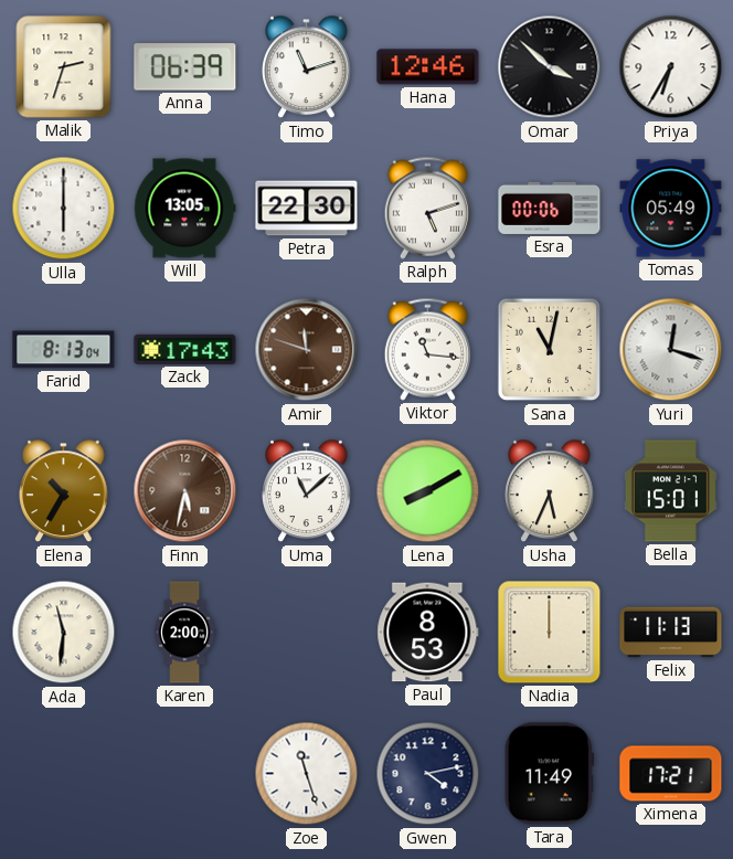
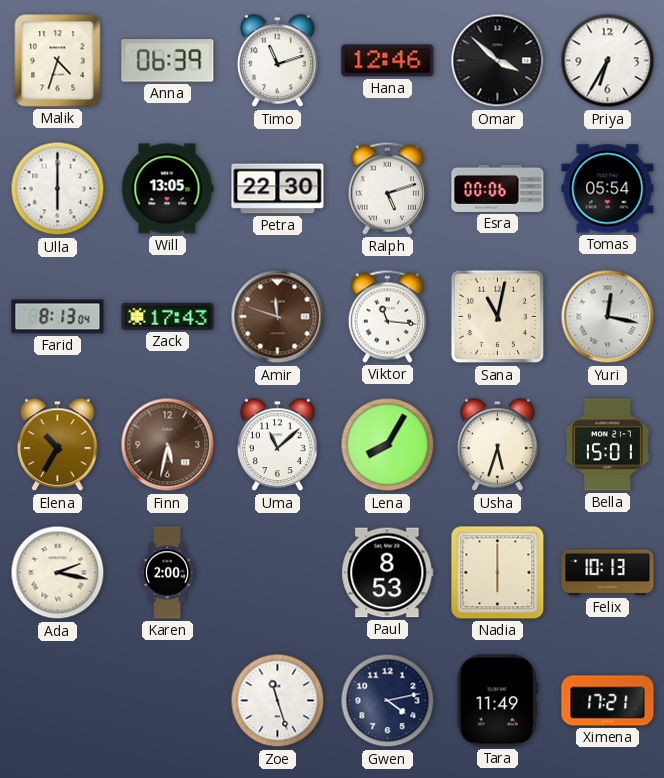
Malik: 2:33 -> 4:33 (58, 61)
Tomas: 05:49 -> 05:54 (608, 189)
Yuri: 12:18 -> 12:17 (608, 317)
Lena: 8:10 -> 8:05 (388, 445)
Usha: 5:34 -> 5:33 (498, 445)
Ada: 11:31 -> 2:17 (58, 573)
Nadia: 12:00 -> 6:00 (498, 573)
Felix: 11:13 -> 10:13 (608, 573)
